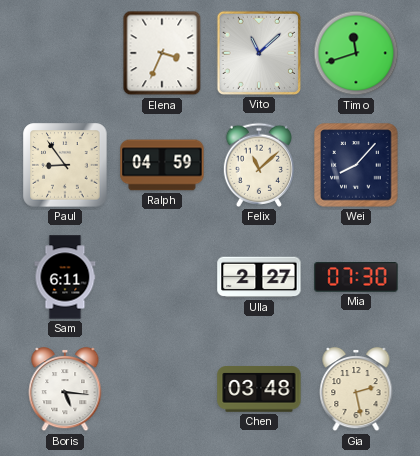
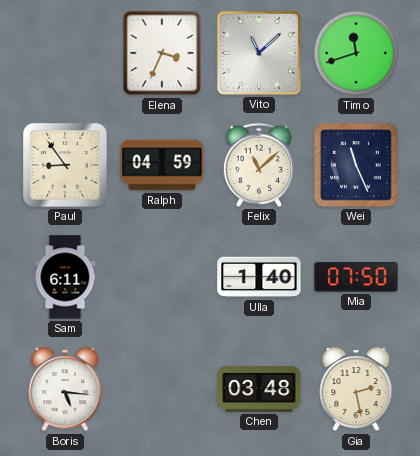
Wei: 8:07 -> 11:26 (356, 165)
Ulla: 2:27 -> 1:40 (259, 277)
Mia: 07:30 -> 07:50 (356, 277)
